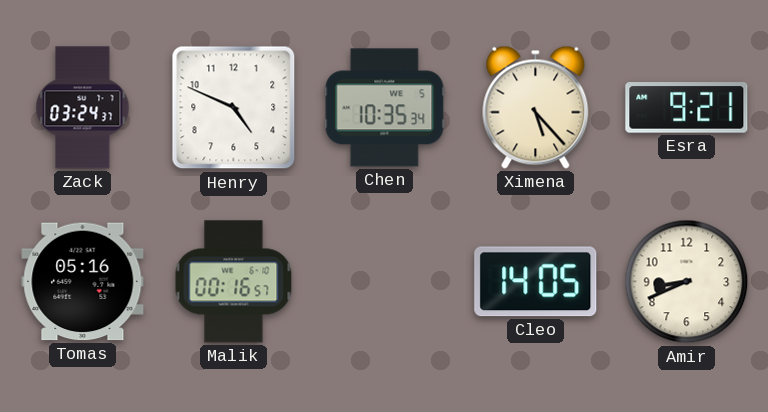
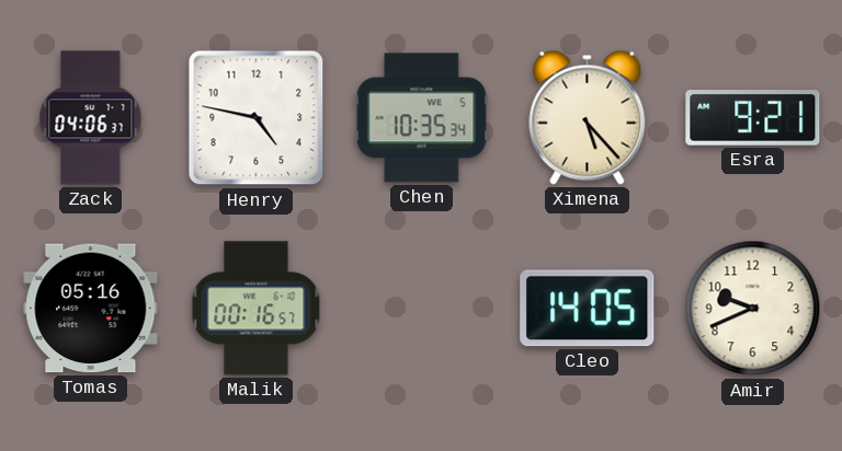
Zack: 03:24 -> 04:06 (91, 118)
Henry: 4:49 -> 4:47 (257, 118)
Amir: 8:41 -> 9:41 (753, 309)
